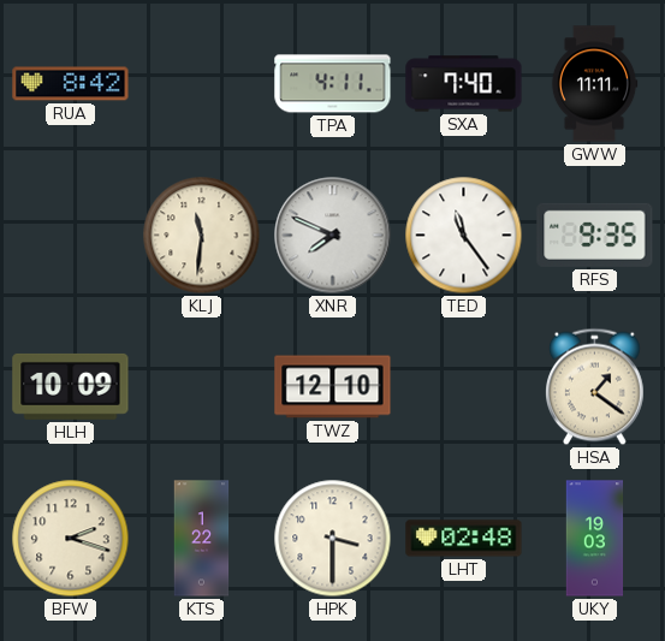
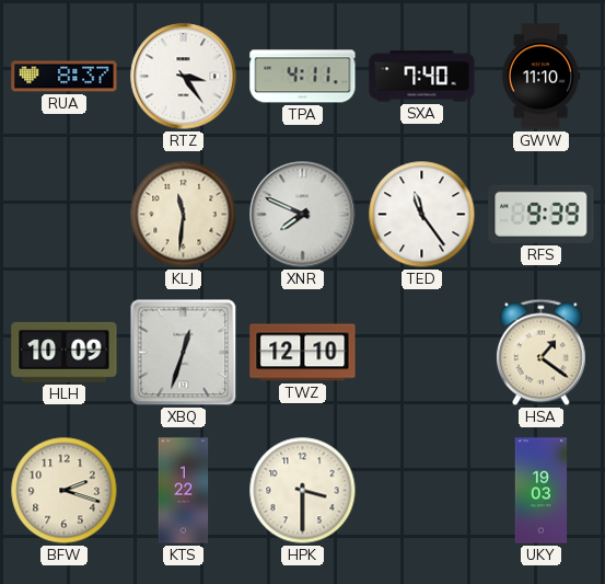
RUA: 8:42 -> 8:37 (65, 77)
RTZ: none -> 3:24 (184, 77)
GWW: 11:11 -> 11:10 (540, 77)
RFS: 9:35 -> 9:39 (542, 214)
XBQ: none -> 12:33 (184, 353)
LHT: 02:48 -> none (464, 539)
